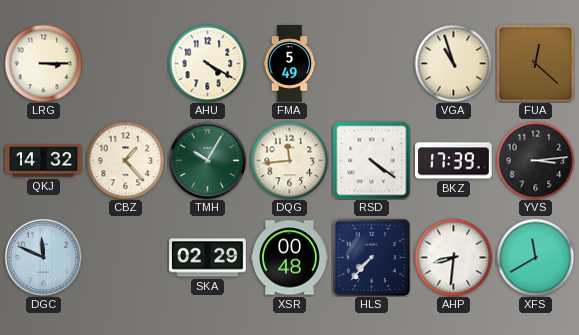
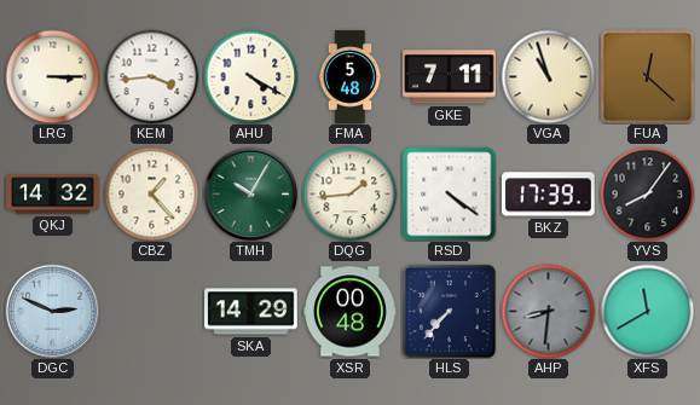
KEM: none -> 3:44 (151, 76)
FMA: 5:49 -> 5:48 (351, 77)
GKE: none -> 7:11 (450, 77)
DQG: 11:44 -> 1:44 (349, 193)
YVS: 3:14 -> 8:06 (647, 193)
DGC: 11:49 -> 2:49 (52, 311)
SKA: 02:29 -> 14:29 (251, 312)
AHP dial: white -> grey (548, 311)
